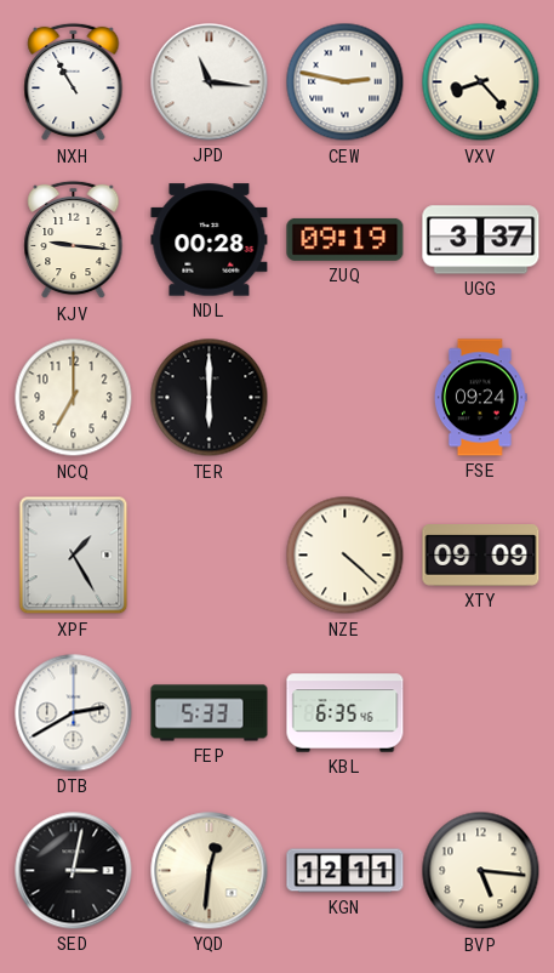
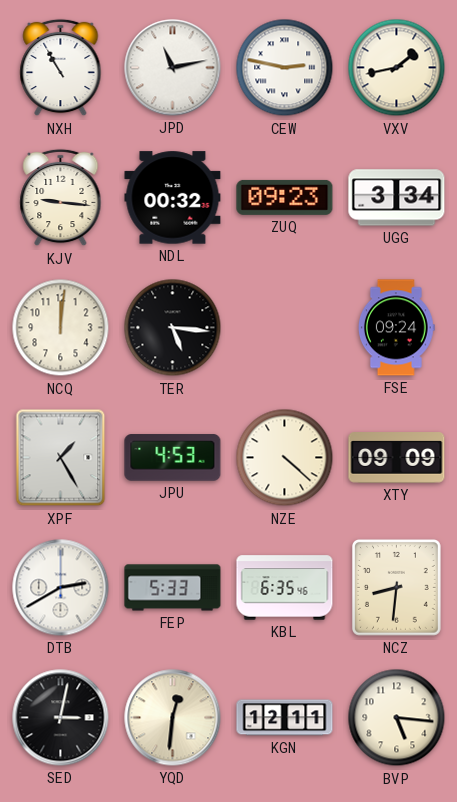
JPD: 11:16 -> 11:13 (173, 68)
VXV: 8:23 -> 1:43 (397, 68)
NDL: 00:28 -> 00:32 (173, 198)
ZUQ: 09:19 -> 09:23 (285, 197)
UGG: 3:37 -> 3:34 (397, 198)
NCQ: 7:00 -> 12:01 (61, 328)
TER: 6:00 -> 5:16 (173, 328)
JPU: none -> 4:53 (173, 458)
NCZ: none -> 8:31 (396, 588)
